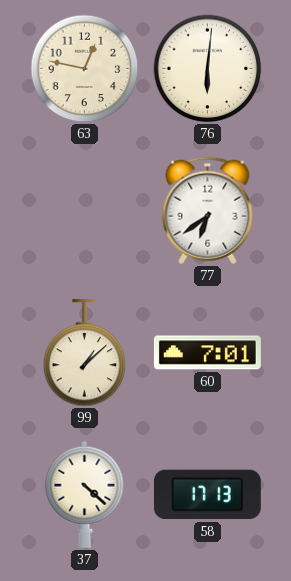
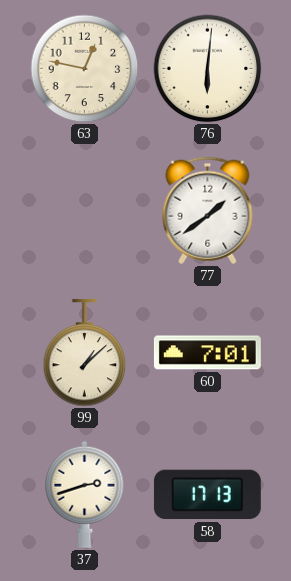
77: 6:39 -> 1:39 (208, 211)
37: 4:22 -> 2:42 (85, 494)
